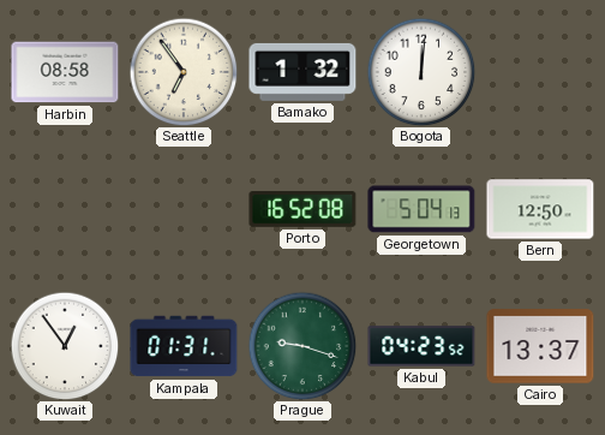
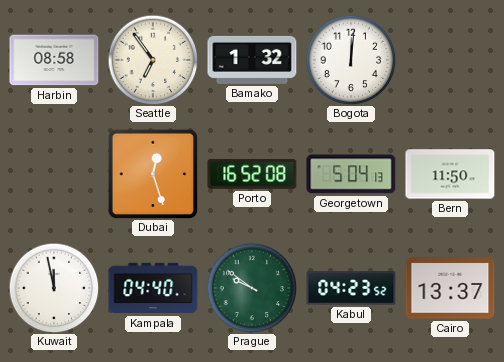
Dubai: none -> 12:27 (153, 174)
Bern: 12:50 -> 11:50 (450, 174)
Kuwait: 12:54 -> 11:58 (54, 288)
Kampala: 01:31 -> 04:40 (153, 288)
Prague: 9:18 -> 9:51 (252, 288)
